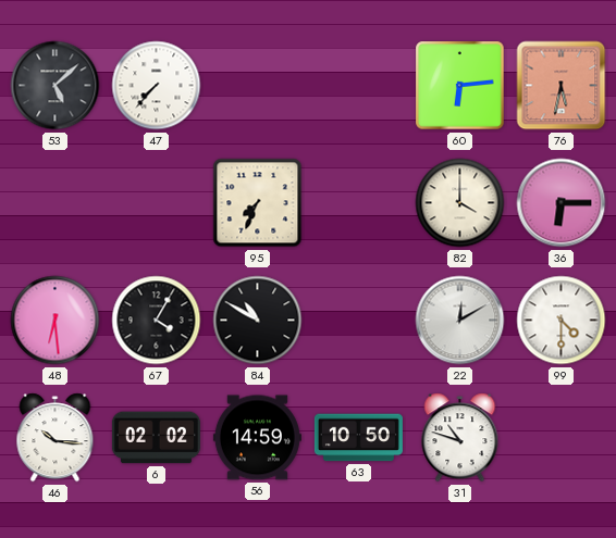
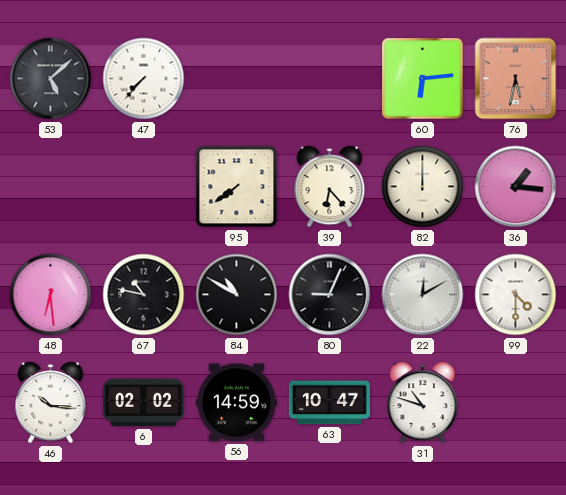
95: 7:34 -> 7:39 (237, 187)
39: none -> 6:23 (330, 187)
82: 4:00 -> 12:00 (423, 187)
36: 6:15 -> 1:16 (516, 187)
67: 4:05 -> 10:47 (144, 295)
80: none -> 9:04 (330, 295)
63: 10:50 -> 10:47 (329, 403)
